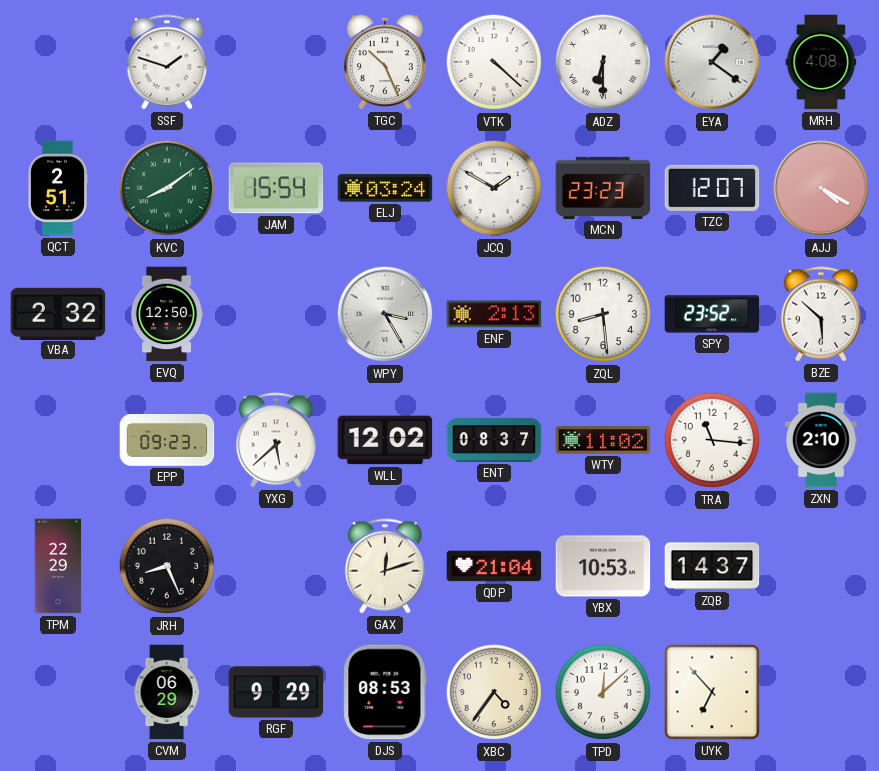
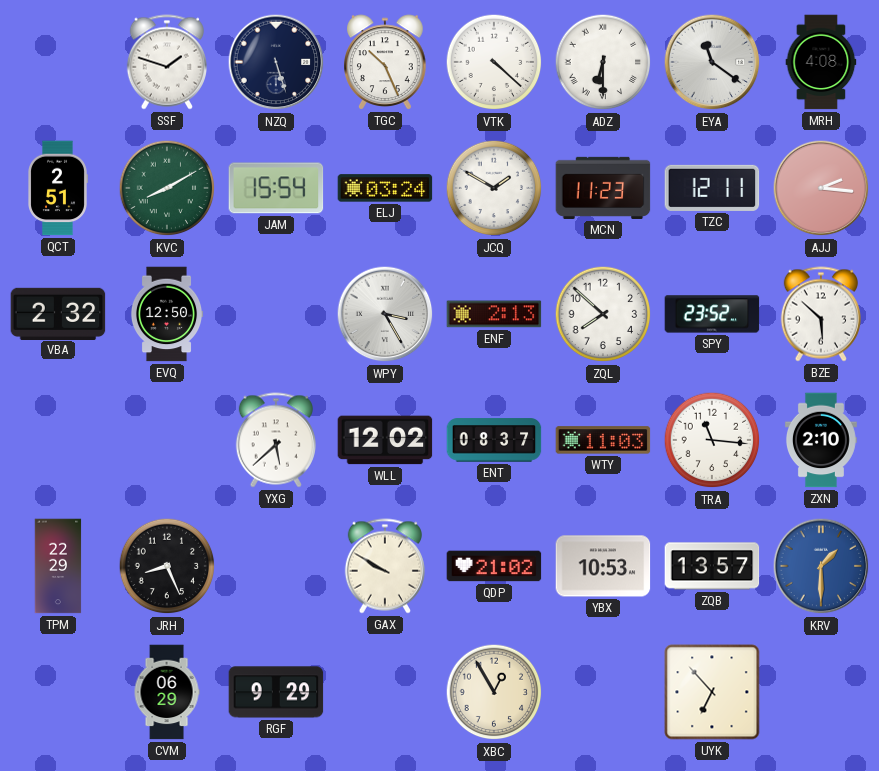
NZQ: none -> 5:27 (276, 62)
EYA: 1:21 -> 11:21 (712, 62)
KVC: 8:09 -> 8:10 (167, 188)
MCN: 23:23 -> 11:23 (603, 188)
TZC: 12:07 -> 12:11 (712, 188)
AJJ: 4:20 -> 2:16 (821, 188)
ZQL: 8:29 -> 7:52 (603, 314)
EPP: 09:23 -> none (167, 441)
WTY: 11:02 -> 11:03 (603, 440)
GAX: 12:12 -> 9:50 (385, 566)
QDP: 21:04 -> 21:02 (494, 566)
ZQB: 14:37 -> 13:57 (712, 566)
KRV: none -> 1:30 (821, 566)
DJS: 08:53 -> none (385, 692)
XBC: 4:36 -> 12:55 (494, 692)
TPD: 12:08 -> none (603, 692)
